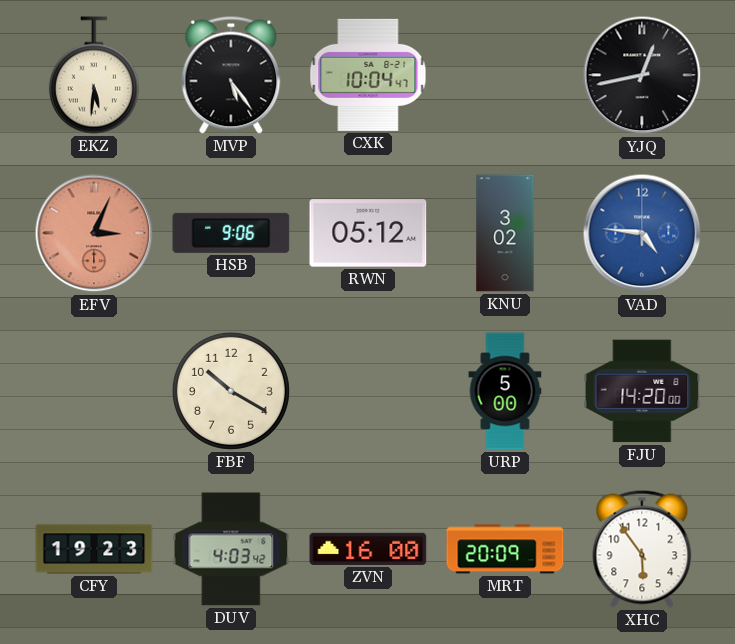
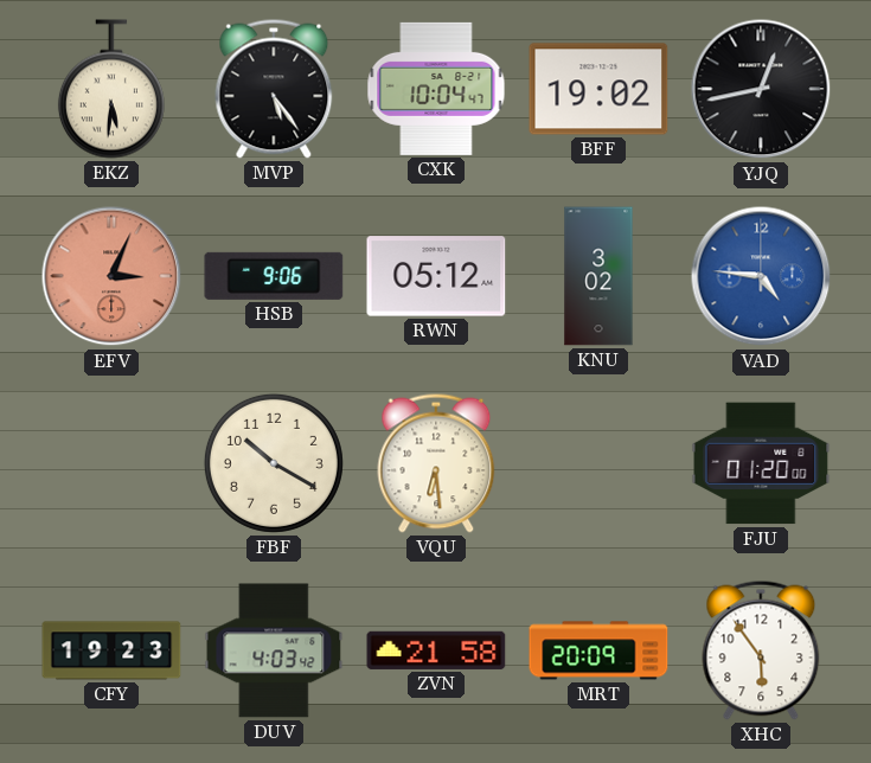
BFF: none -> 19:02 (598, 89)
VQU: none -> 6:29 (436, 463)
URP: 5:00 -> none (505, 391)
FJU: 14:20 -> 01:20 (761, 463)
ZVN: 16:00 -> 21:58 (436, 650)
